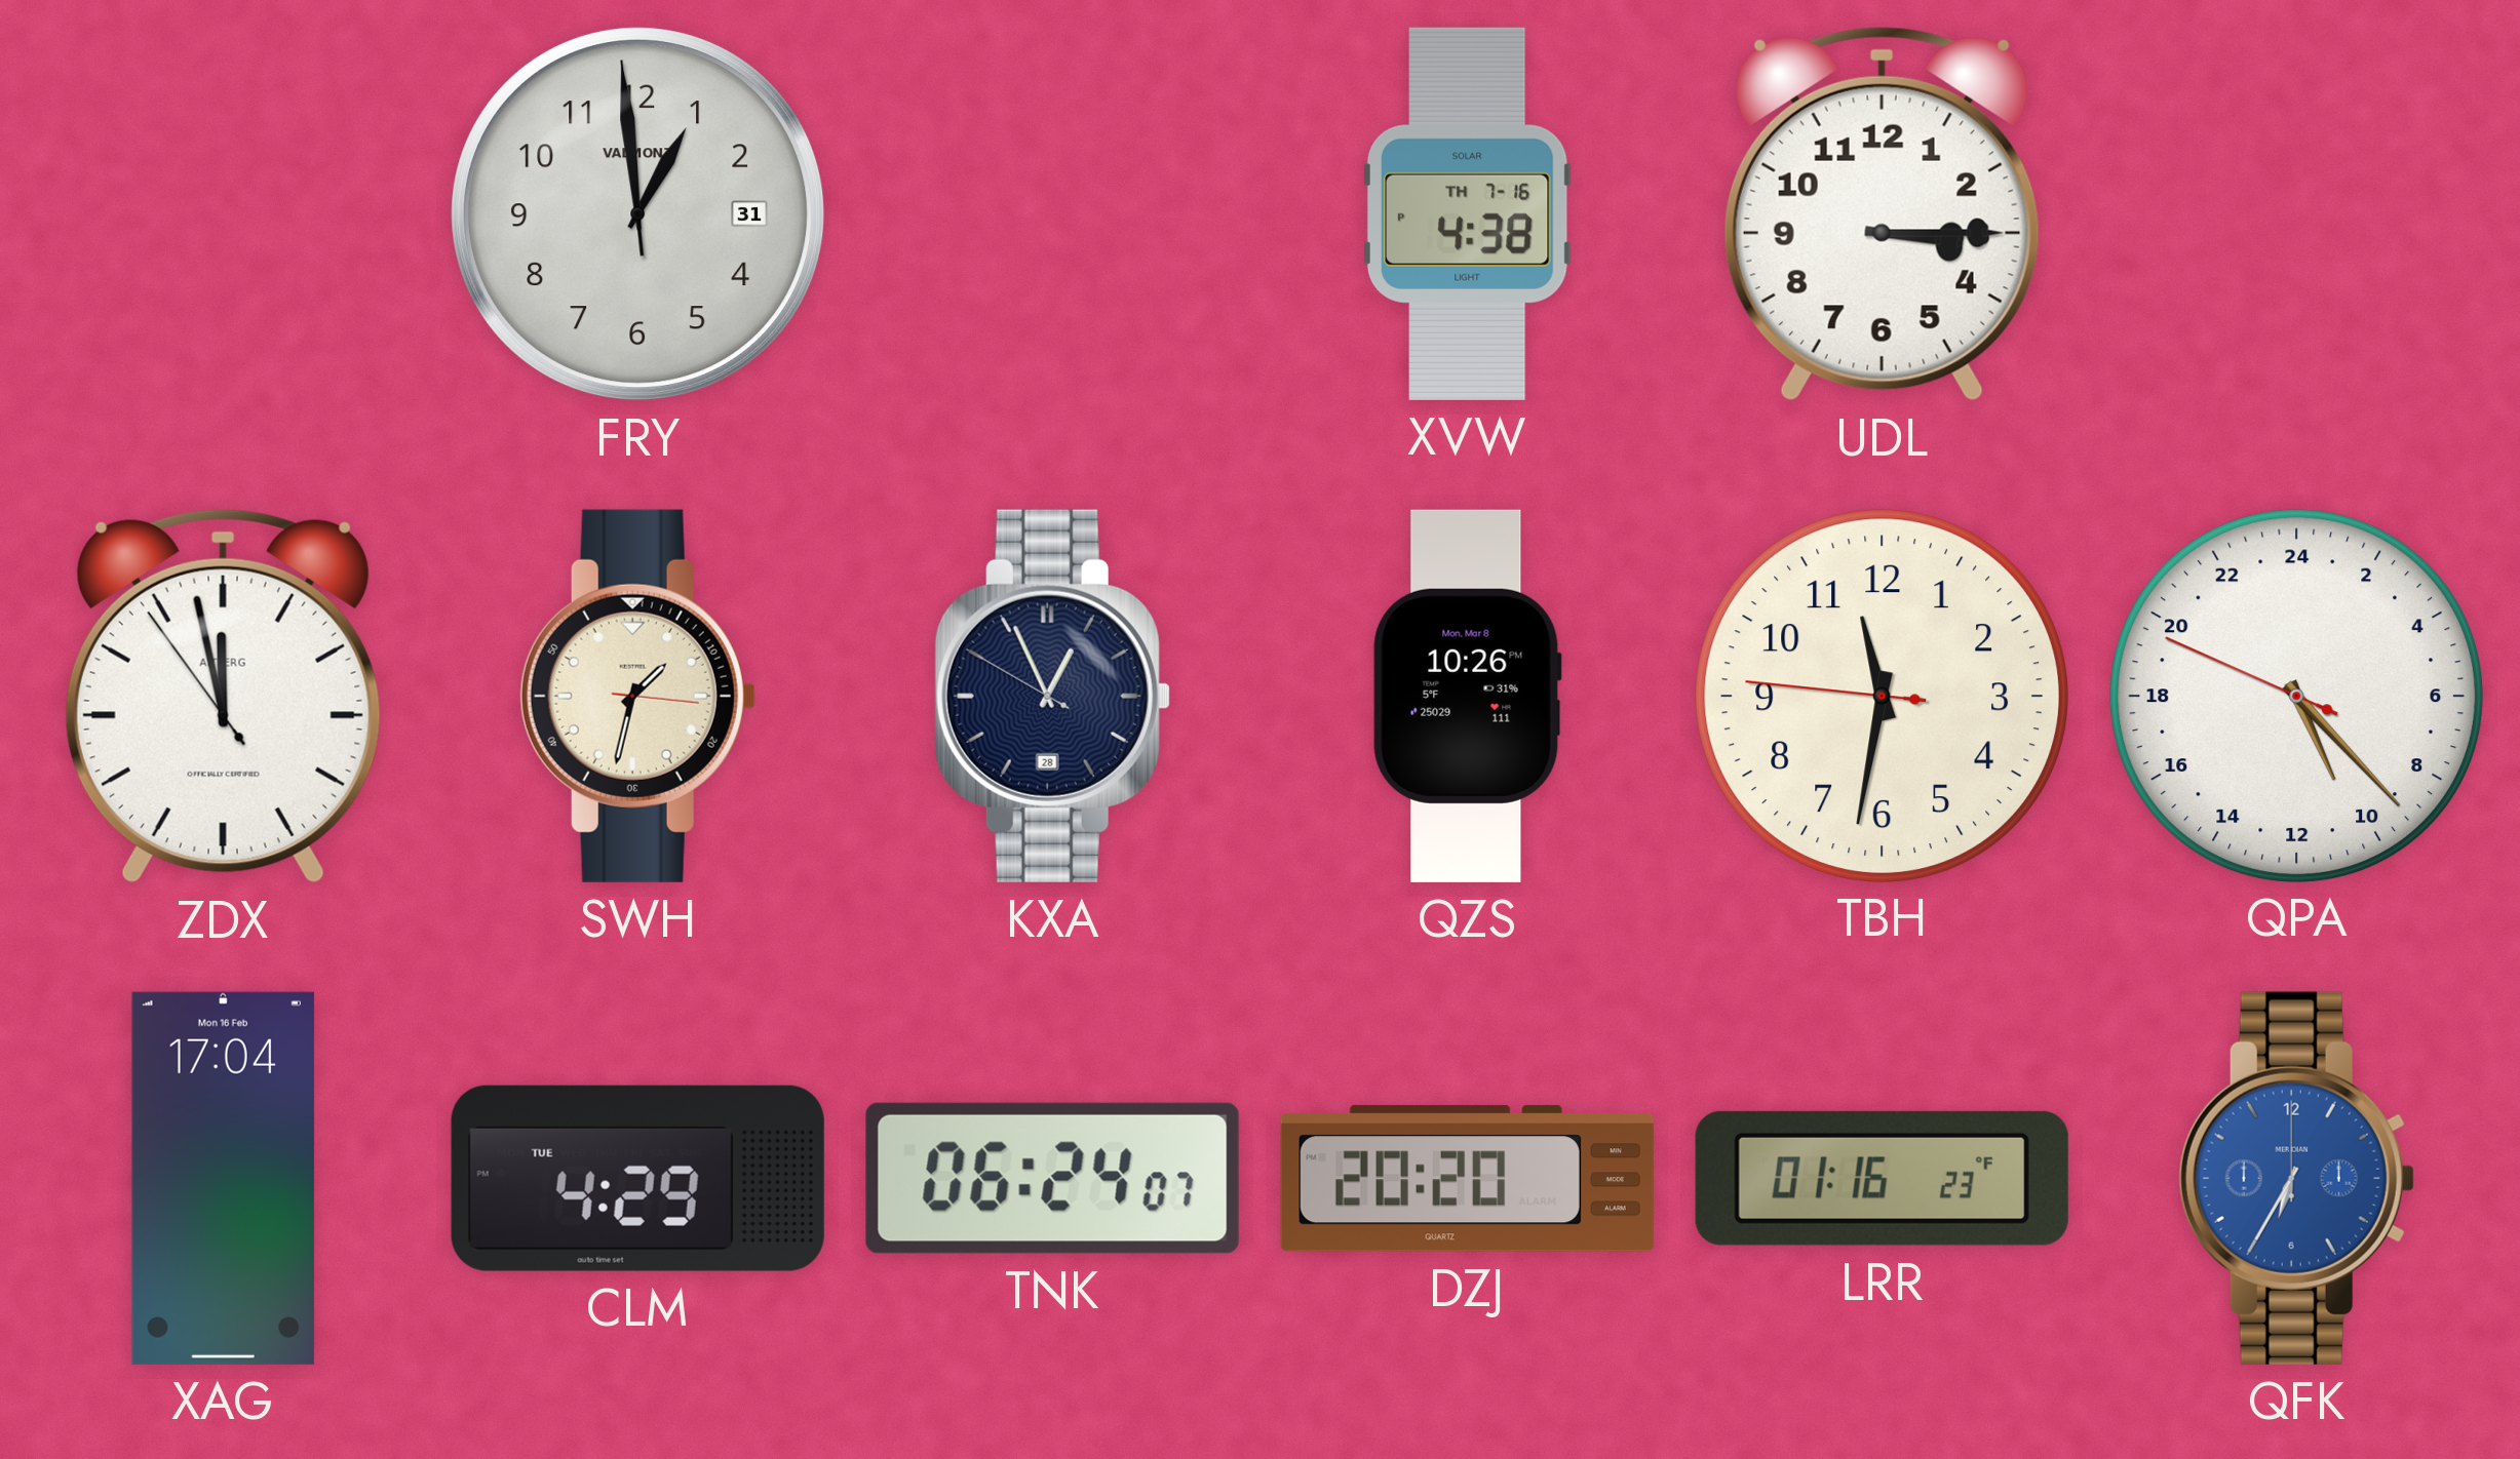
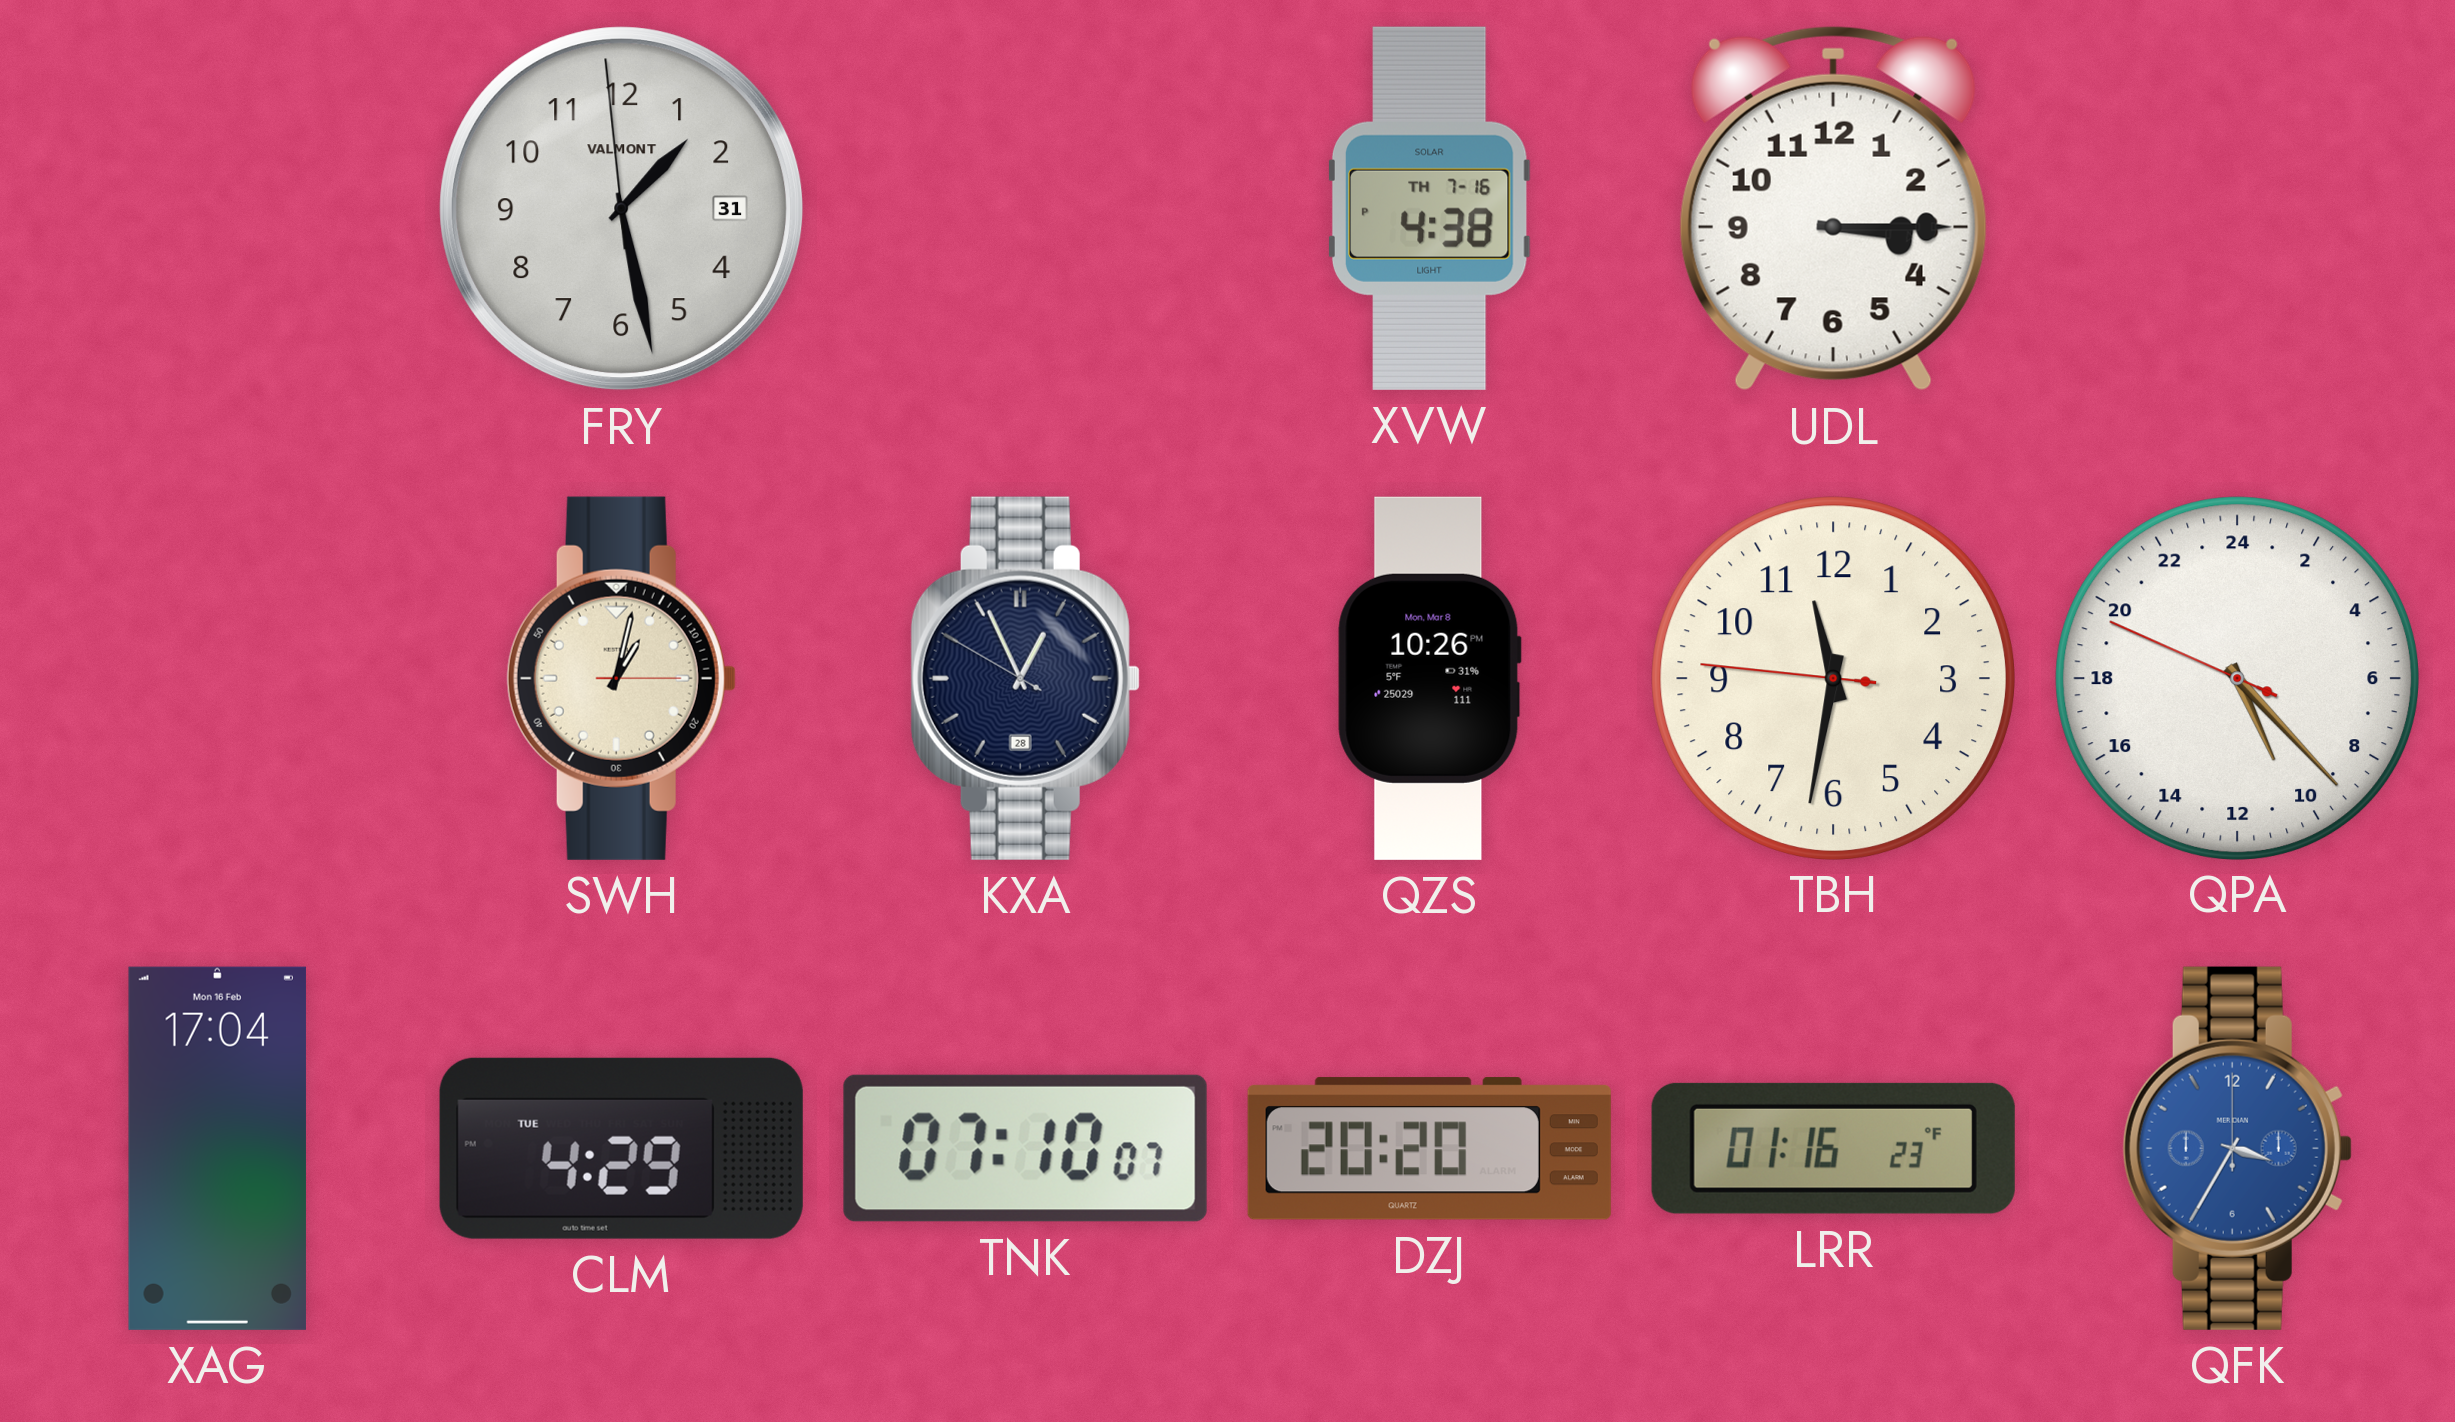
FRY: 12:58 -> 1:27 (622, 209)
ZDX: 11:57 -> none (223, 696)
SWH: 1:32 -> 1:02 (621, 678)
TNK: 06:24 -> 07:10 (1025, 1148)
QFK: 6:35 -> 3:35 (2237, 1148)
